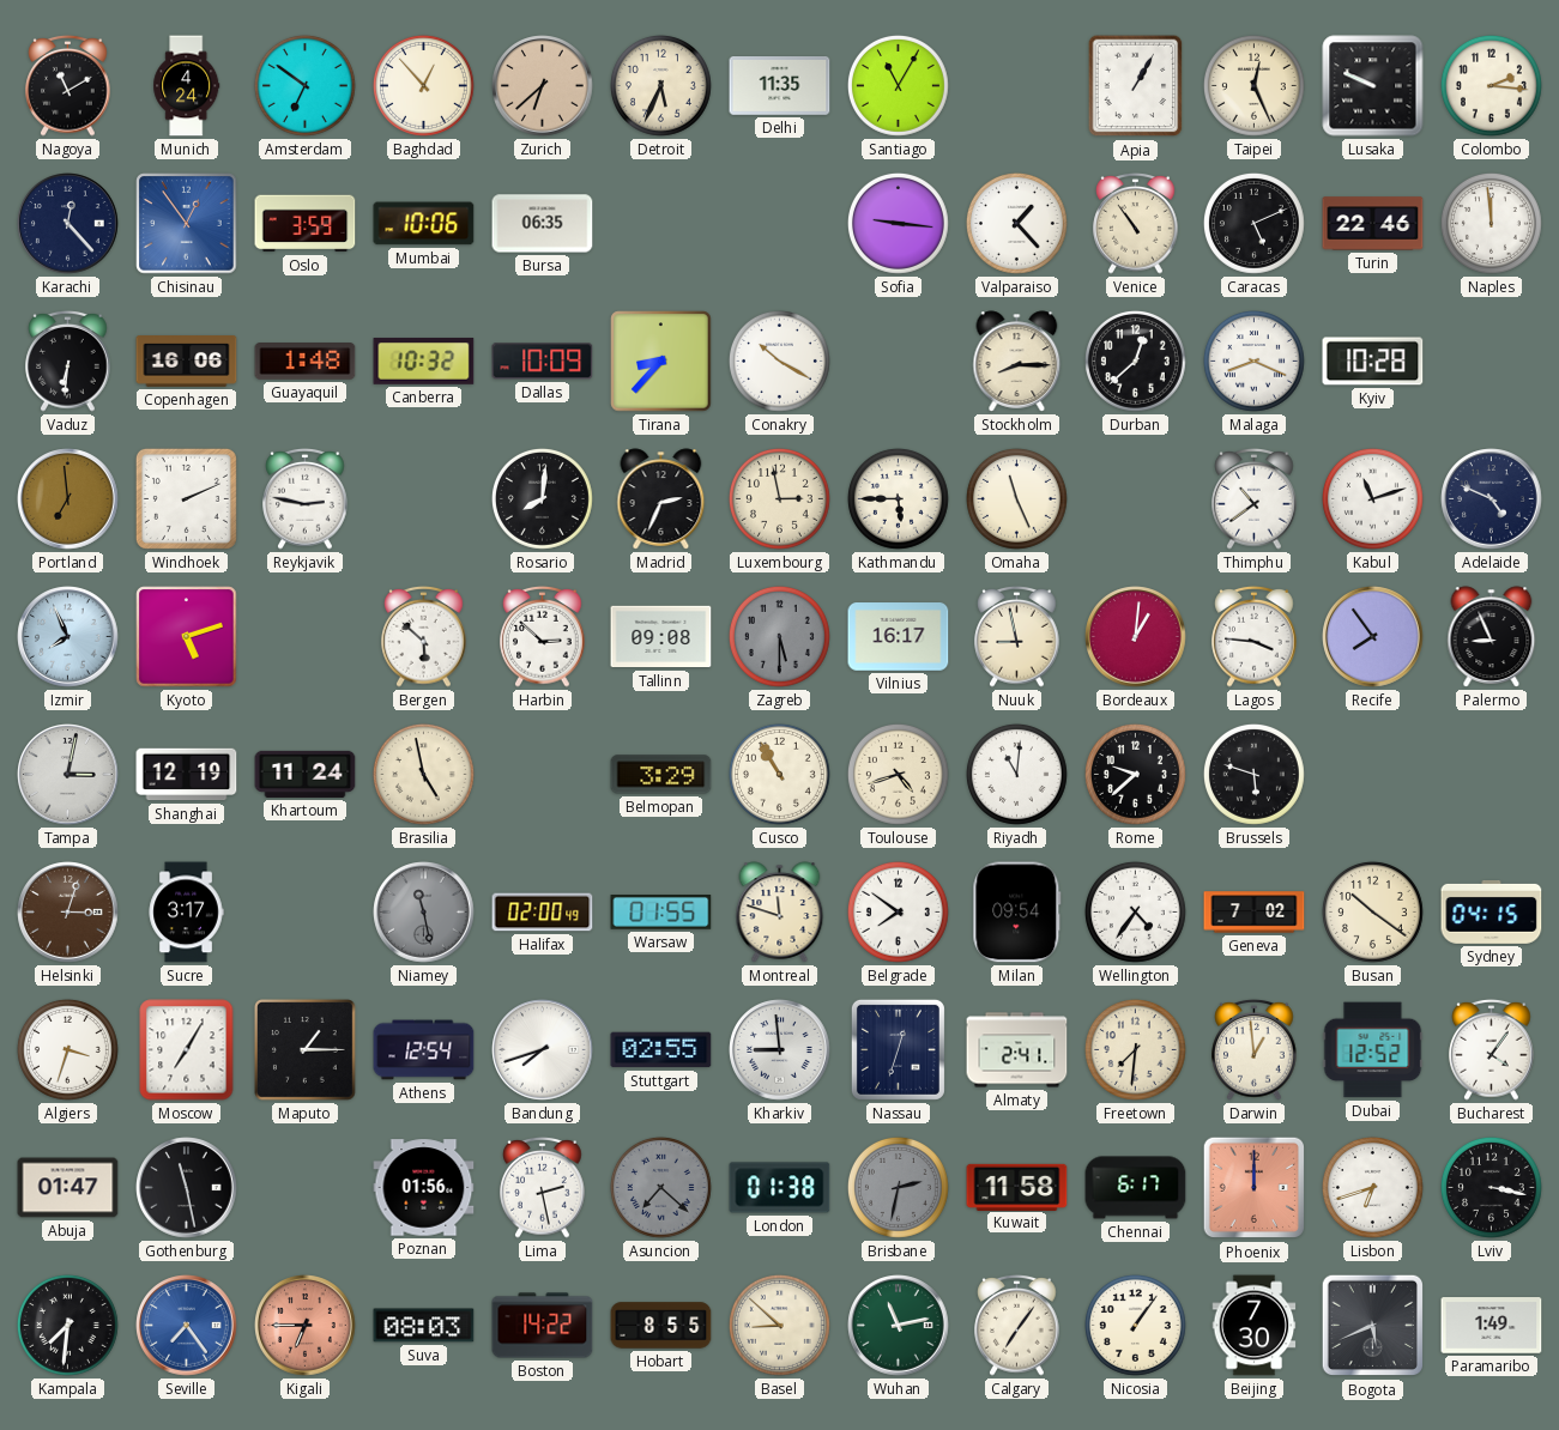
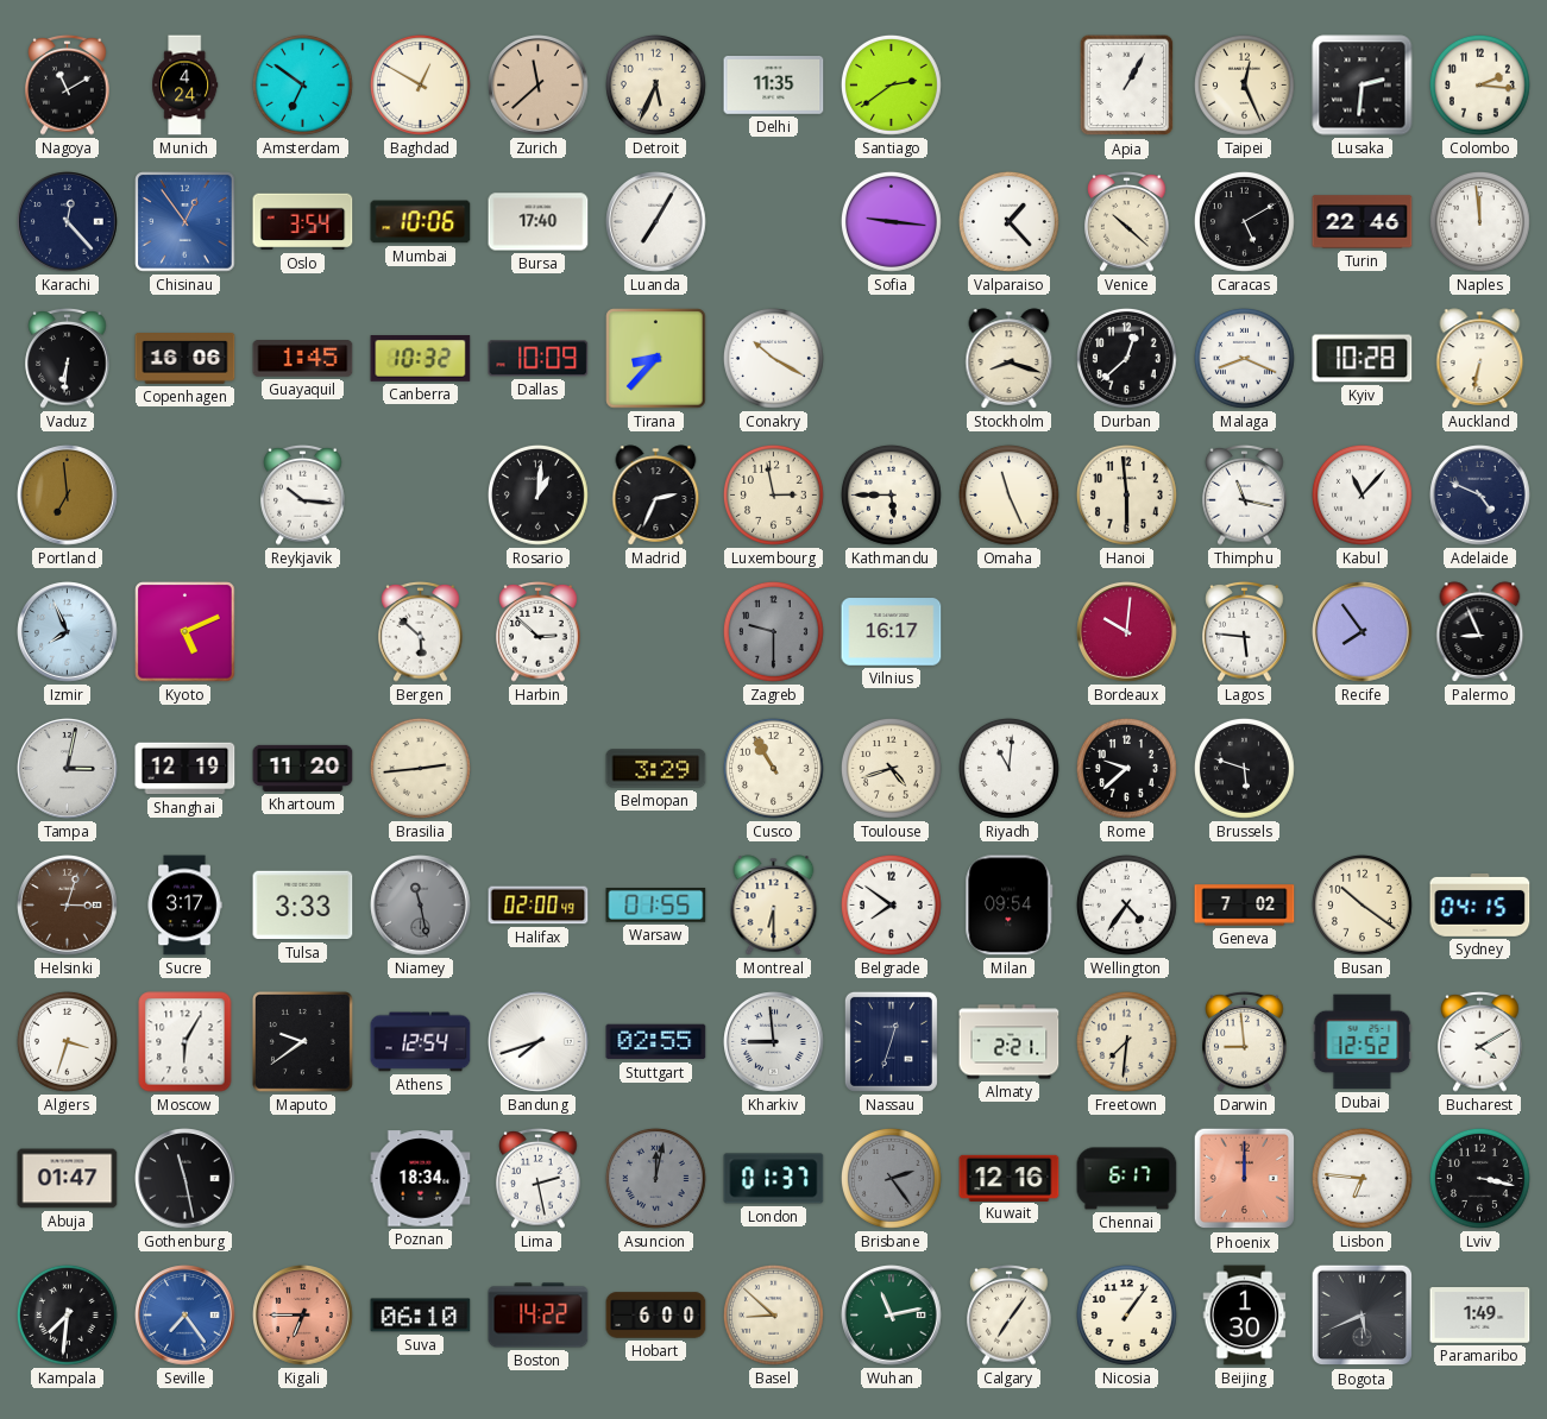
Baghdad: 12:53 -> 12:50 (420, 84)
Zurich: 6:38 -> 11:38 (539, 86)
Santiago: 11:05 -> 2:39 (891, 84)
Lusaka: 9:49 -> 2:31 (1363, 86)
Oslo: 3:59 -> 3:54 (303, 222)
Bursa: 06:35 -> 17:40 (539, 222)
Luanda: none -> 7:05 (656, 222)
Venice: 10:54 -> 10:22 (1127, 222)
Caracas: 5:11 -> 5:10 (1244, 221)
Guayaquil: 1:48 -> 1:45 (303, 359)
Stockholm: 8:15 -> 8:18 (1010, 359)
Auckland: none -> 6:32 (1480, 359)
Windhoek: 2:11 -> none (186, 498)
Reykjavik: 2:47 -> 10:16 (303, 496)
Rosario: 8:01 -> 1:01 (537, 494)
Hanoi: none -> 5:59 (1126, 494)
Thimphu: 10:39 -> 11:17 (1245, 496)
Kabul: 11:12 -> 11:07 (1362, 494)
Kyoto: 5:12 -> 5:11 (185, 632)
Tallinn: 09:08 -> none (661, 637)
Zagreb: 5:30 -> 9:30 (773, 631)
Nuuk: 8:58 -> none (1017, 637)
Bordeaux: 1:01 -> 10:01 (1127, 632)
Lagos: 3:46 -> 5:46 (1245, 632)
Khartoum: 11:24 -> 11:20 (303, 768)
Brasilia: 4:58 -> 2:44 (420, 768)
Tulsa: none -> 3:33 (303, 906)
Montreal: 11:48 -> 6:30 (774, 906)
Moscow: 7:05 -> 6:05 (185, 1042)
Maputo: 1:15 -> 9:39 (303, 1042)
Almaty: 2:41 -> 2:21 (1010, 1042)
Darwin: 12:59 -> 8:59 (1245, 1042)
Bucharest: 4:06 -> 4:10 (1480, 1042)
Poznan: 01:56 -> 18:34 (421, 1179)
Asuncion: 7:22 -> 12:02 (655, 1178)
London: 01:38 -> 01:37 (774, 1179)
Brisbane: 2:32 -> 2:24 (891, 1178)
Kuwait: 11:58 -> 12:16 (1010, 1178)
Lisbon: 6:42 -> 6:46 (1362, 1178)
Suva: 08:03 -> 06:10 (421, 1316)
Hobart: 8:55 -> 6:00 (656, 1316)
Beijing: 7:30 -> 1:30 (1245, 1316)
